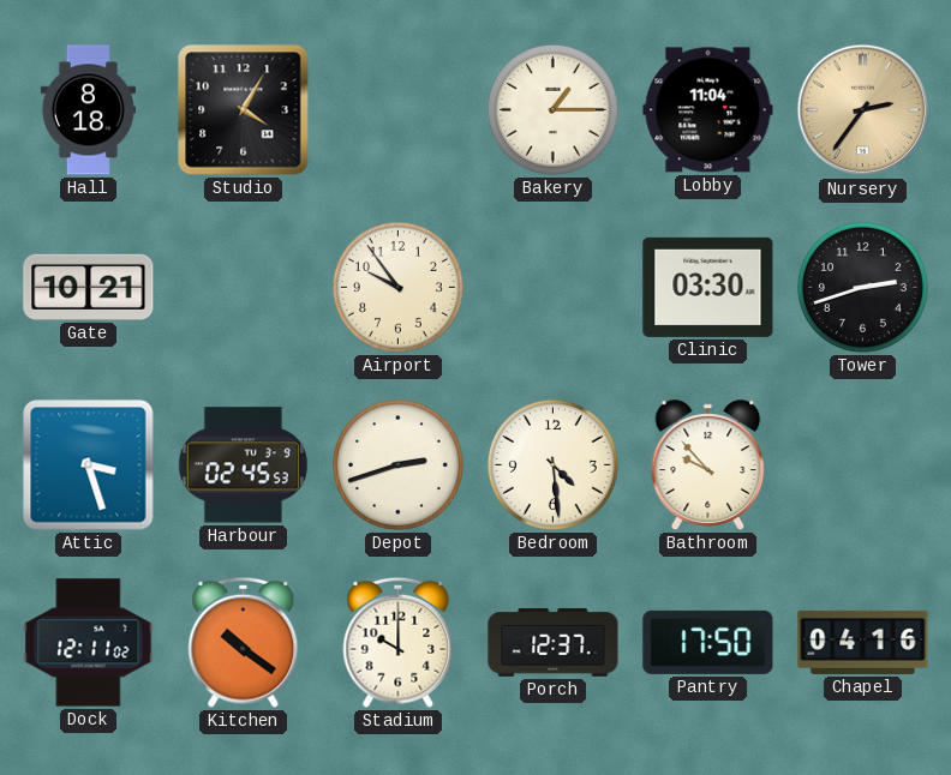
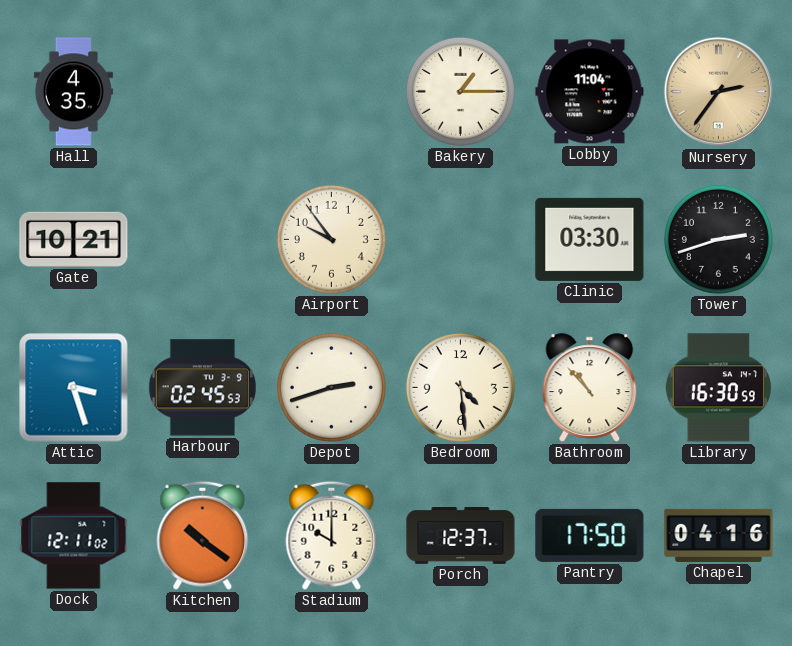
Hall: 8:18 -> 4:35 (73, 92)
Studio: 4:05 -> none (244, 110)
Bathroom: 9:53 -> 10:53 (590, 388)
Library: none -> 16:30 (718, 388)
